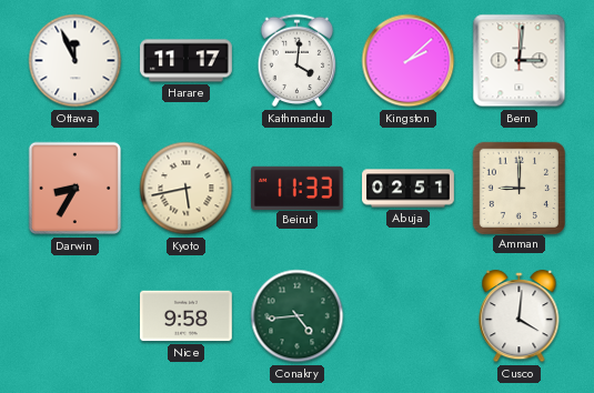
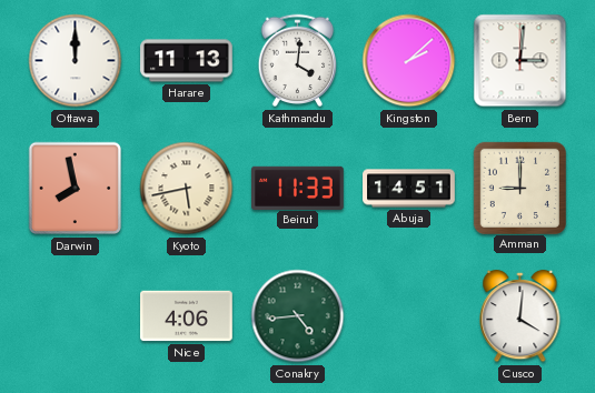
Ottawa: 11:56 -> 12:00 (76, 61)
Harare: 11:17 -> 11:13 (187, 61)
Darwin: 8:35 -> 7:58 (76, 189)
Abuja: 02:51 -> 14:51 (409, 189)
Nice: 9:58 -> 4:06 (187, 316)
